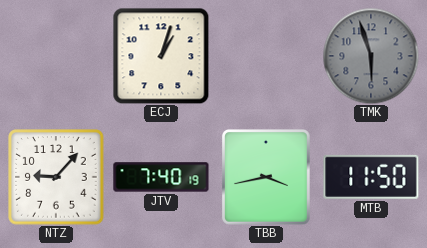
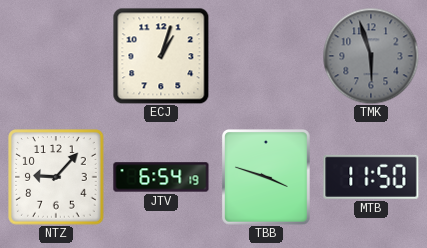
JTV: 7:40 -> 6:54 (161, 177)
TBB: 3:43 -> 3:48 (267, 178)
